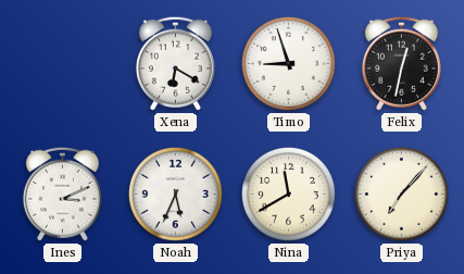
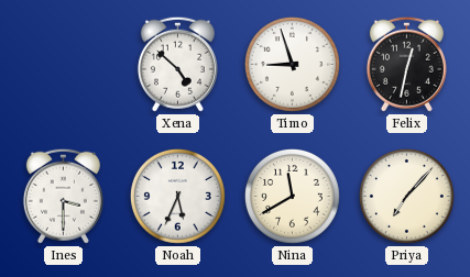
Xena: 6:20 -> 4:52 (177, 64)
Ines: 3:11 -> 3:30 (63, 196)
